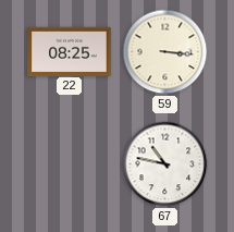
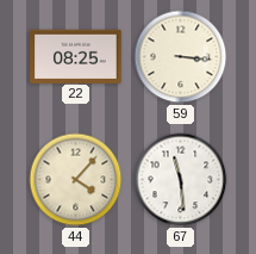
44: none -> 4:07 (76, 180)
67: 10:47 -> 11:29 (181, 180)
